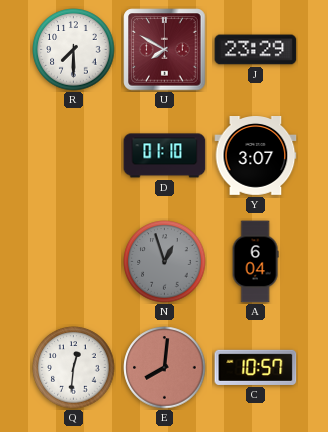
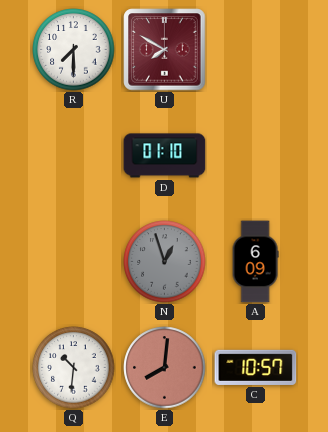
J: 23:29 -> none (256, 50)
Y: 3:07 -> none (256, 156)
A: 6:04 -> 6:09 (255, 262)
Q: 12:31 -> 10:31 (74, 368)
